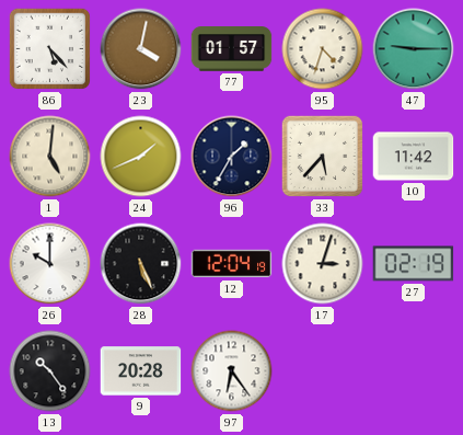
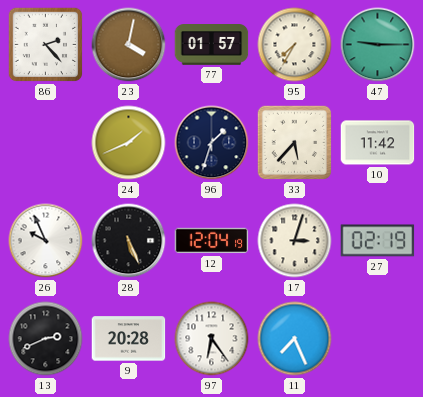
86: 5:23 -> 2:23 (46, 45)
95: 4:33 -> 7:35 (295, 45)
1: 5:01 -> none (50, 157)
96: 1:35 -> 1:33 (212, 143)
26: 10:00 -> 9:56 (46, 241)
13: 10:24 -> 2:41 (46, 339)
11: none -> 7:26 (295, 339)
